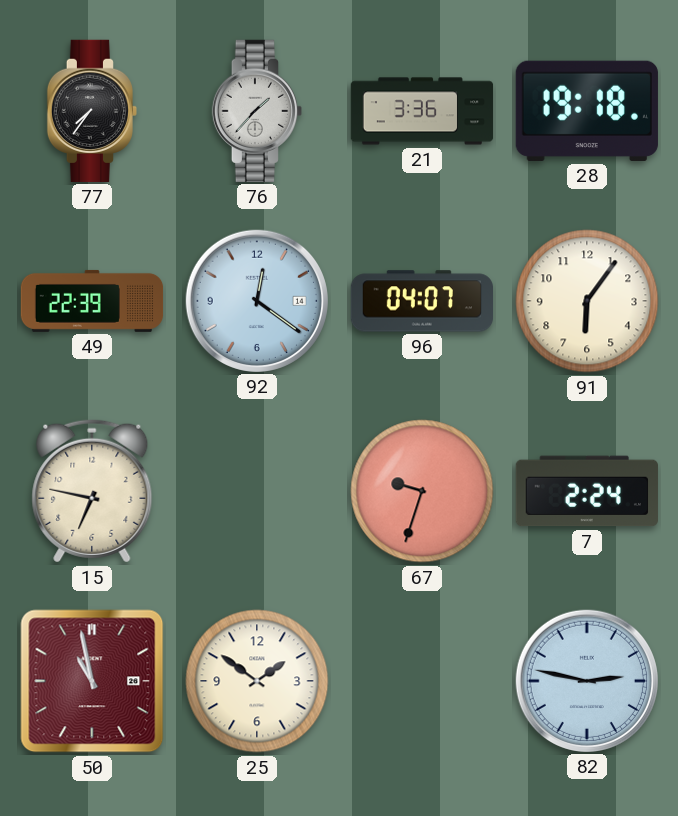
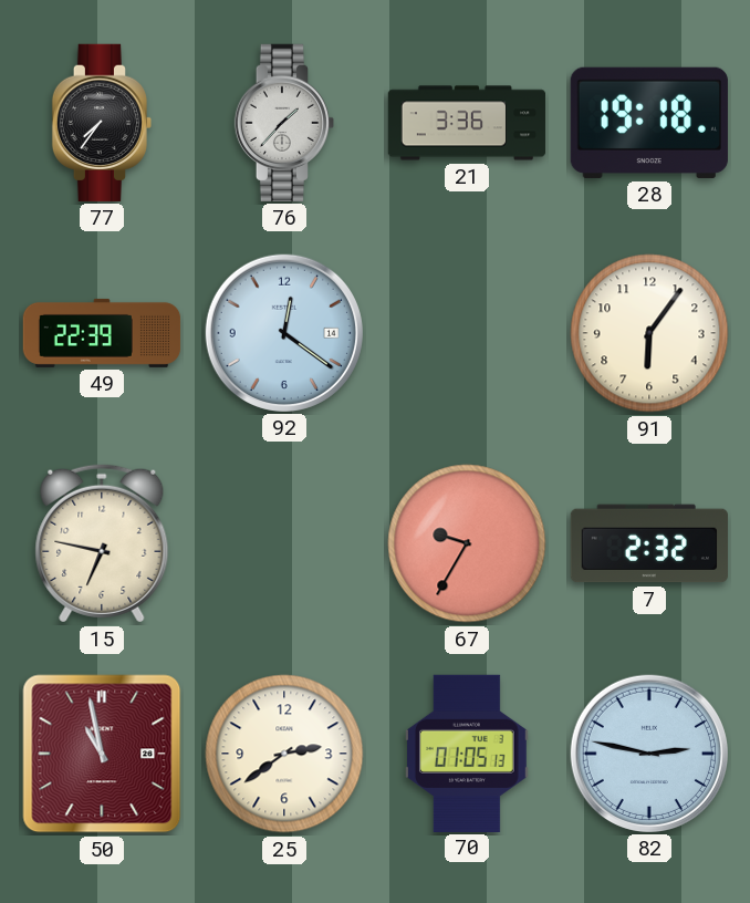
96: 04:07 -> none (421, 301)
67: 9:33 -> 9:35 (467, 543)
7: 2:24 -> 2:32 (649, 543)
25: 1:51 -> 2:39 (284, 754)
70: none -> 01:05 (468, 752)
